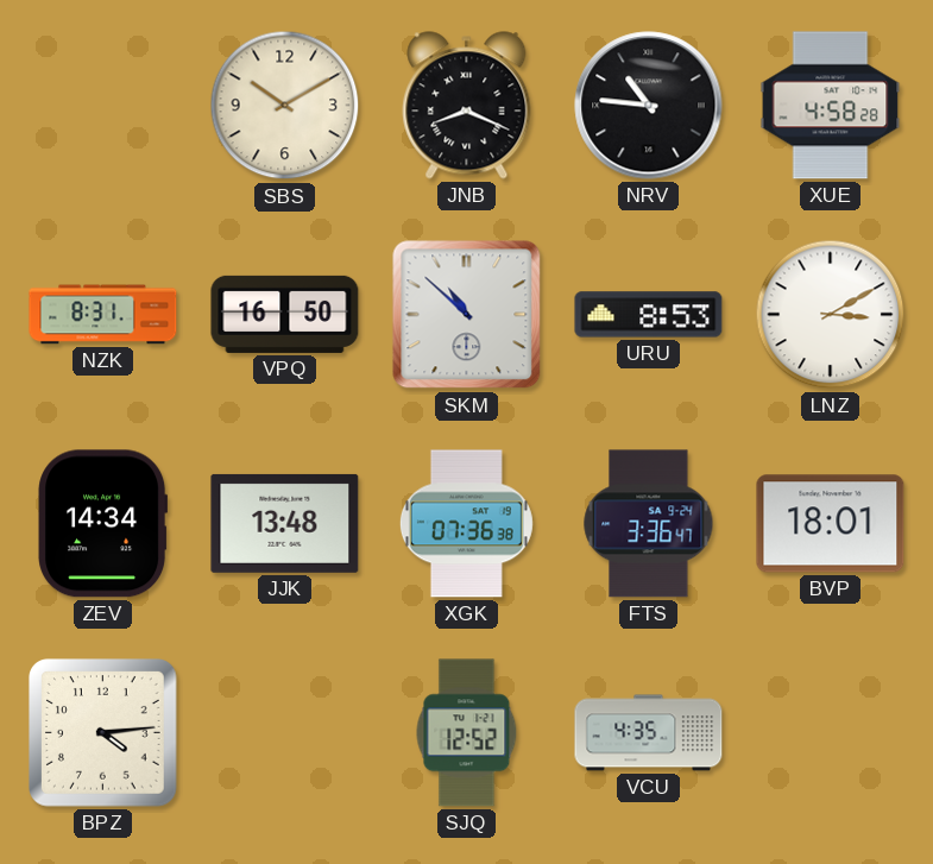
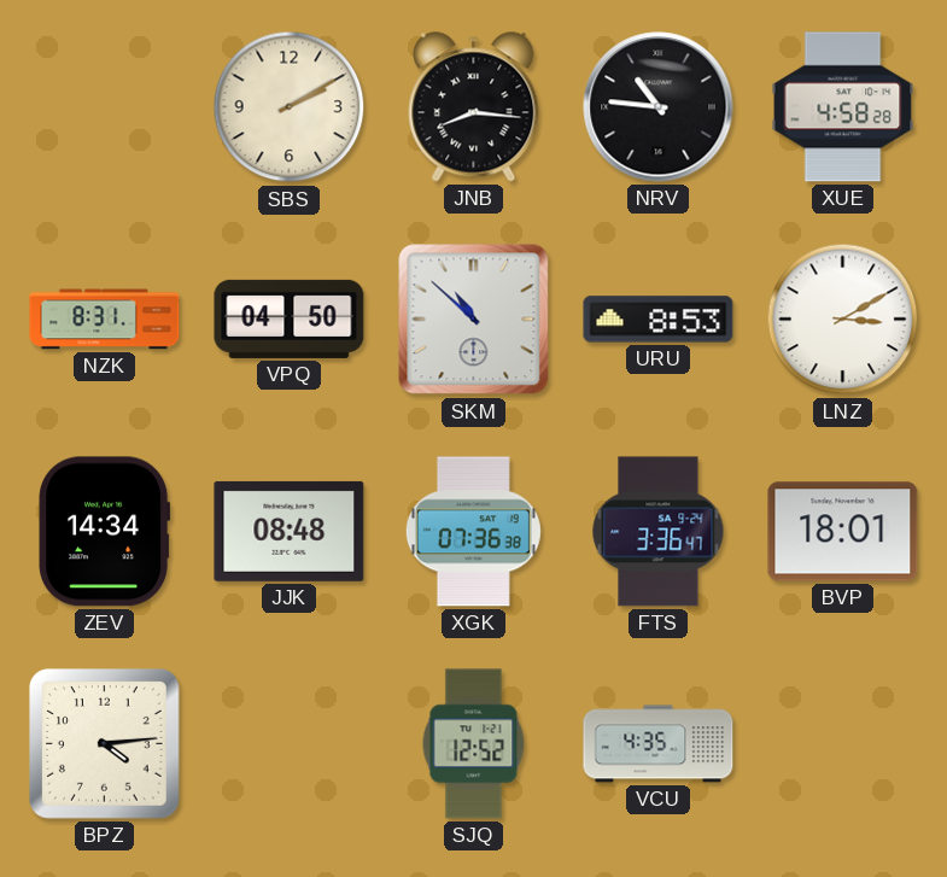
SBS: 10:10 -> 2:10 (290, 107)
JNB: 8:19 -> 8:16 (474, 107)
VPQ: 16:50 -> 04:50 (290, 318)
JJK: 13:48 -> 08:48 (290, 531)
